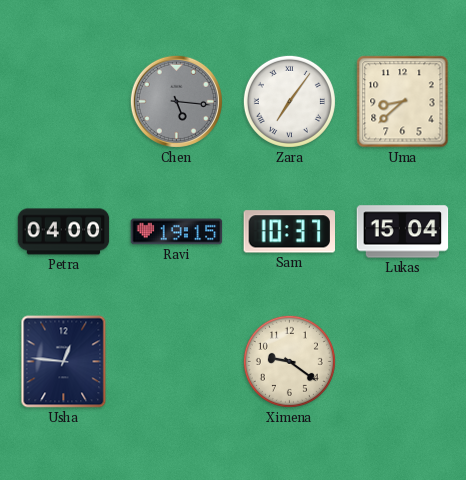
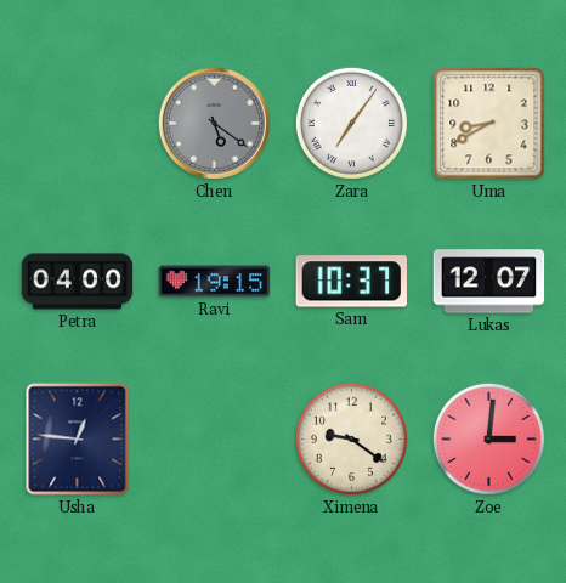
Chen: 5:16 -> 5:21 (214, 123)
Uma: 8:38 -> 8:40 (489, 124)
Lukas: 15:04 -> 12:07 (489, 282)
Zoe: none -> 3:01 (488, 438)
